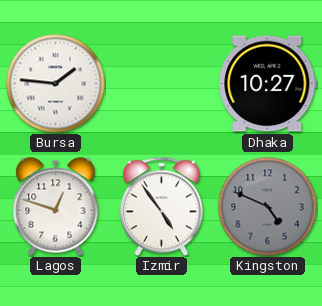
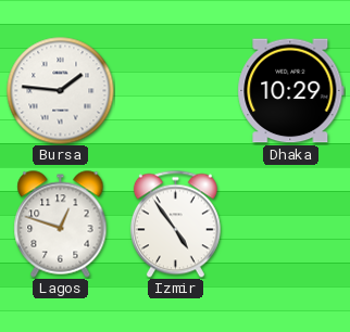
Dhaka: 10:27 -> 10:29 (291, 91)
Kingston: 4:49 -> none (268, 207)
